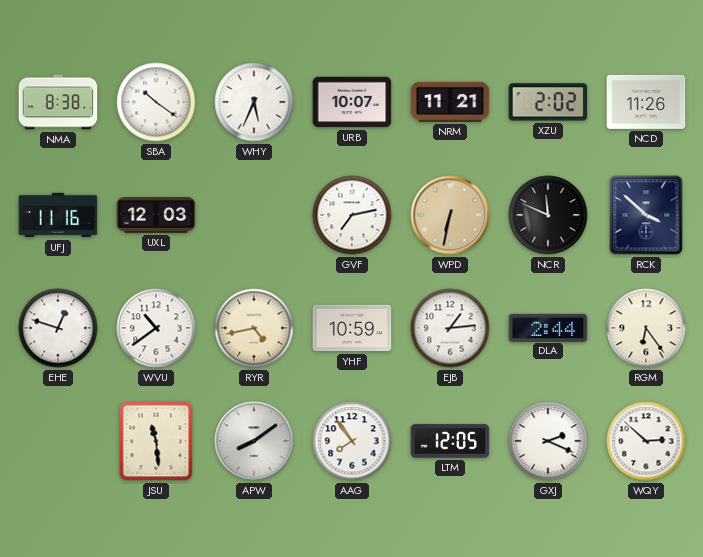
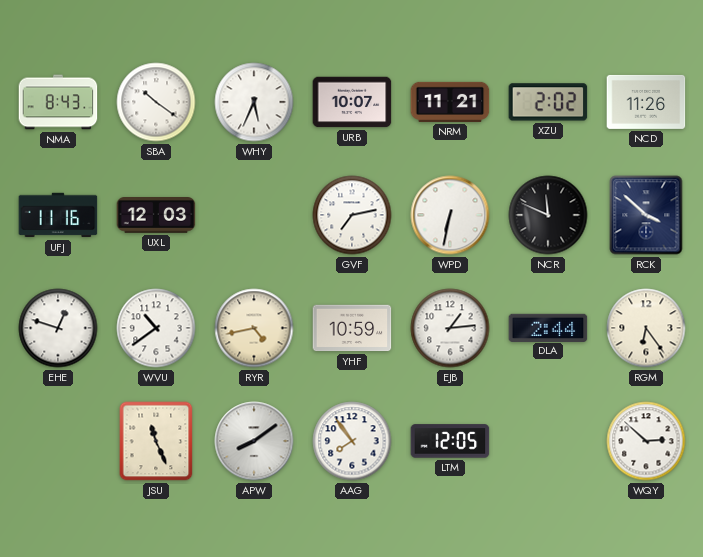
NMA: 8:38 -> 8:43 (58, 102)
WPD dial: champagne -> white (450, 215)
JSU: 11:29 -> 11:26 (156, 441)
GXJ: 2:19 -> none (548, 441)
